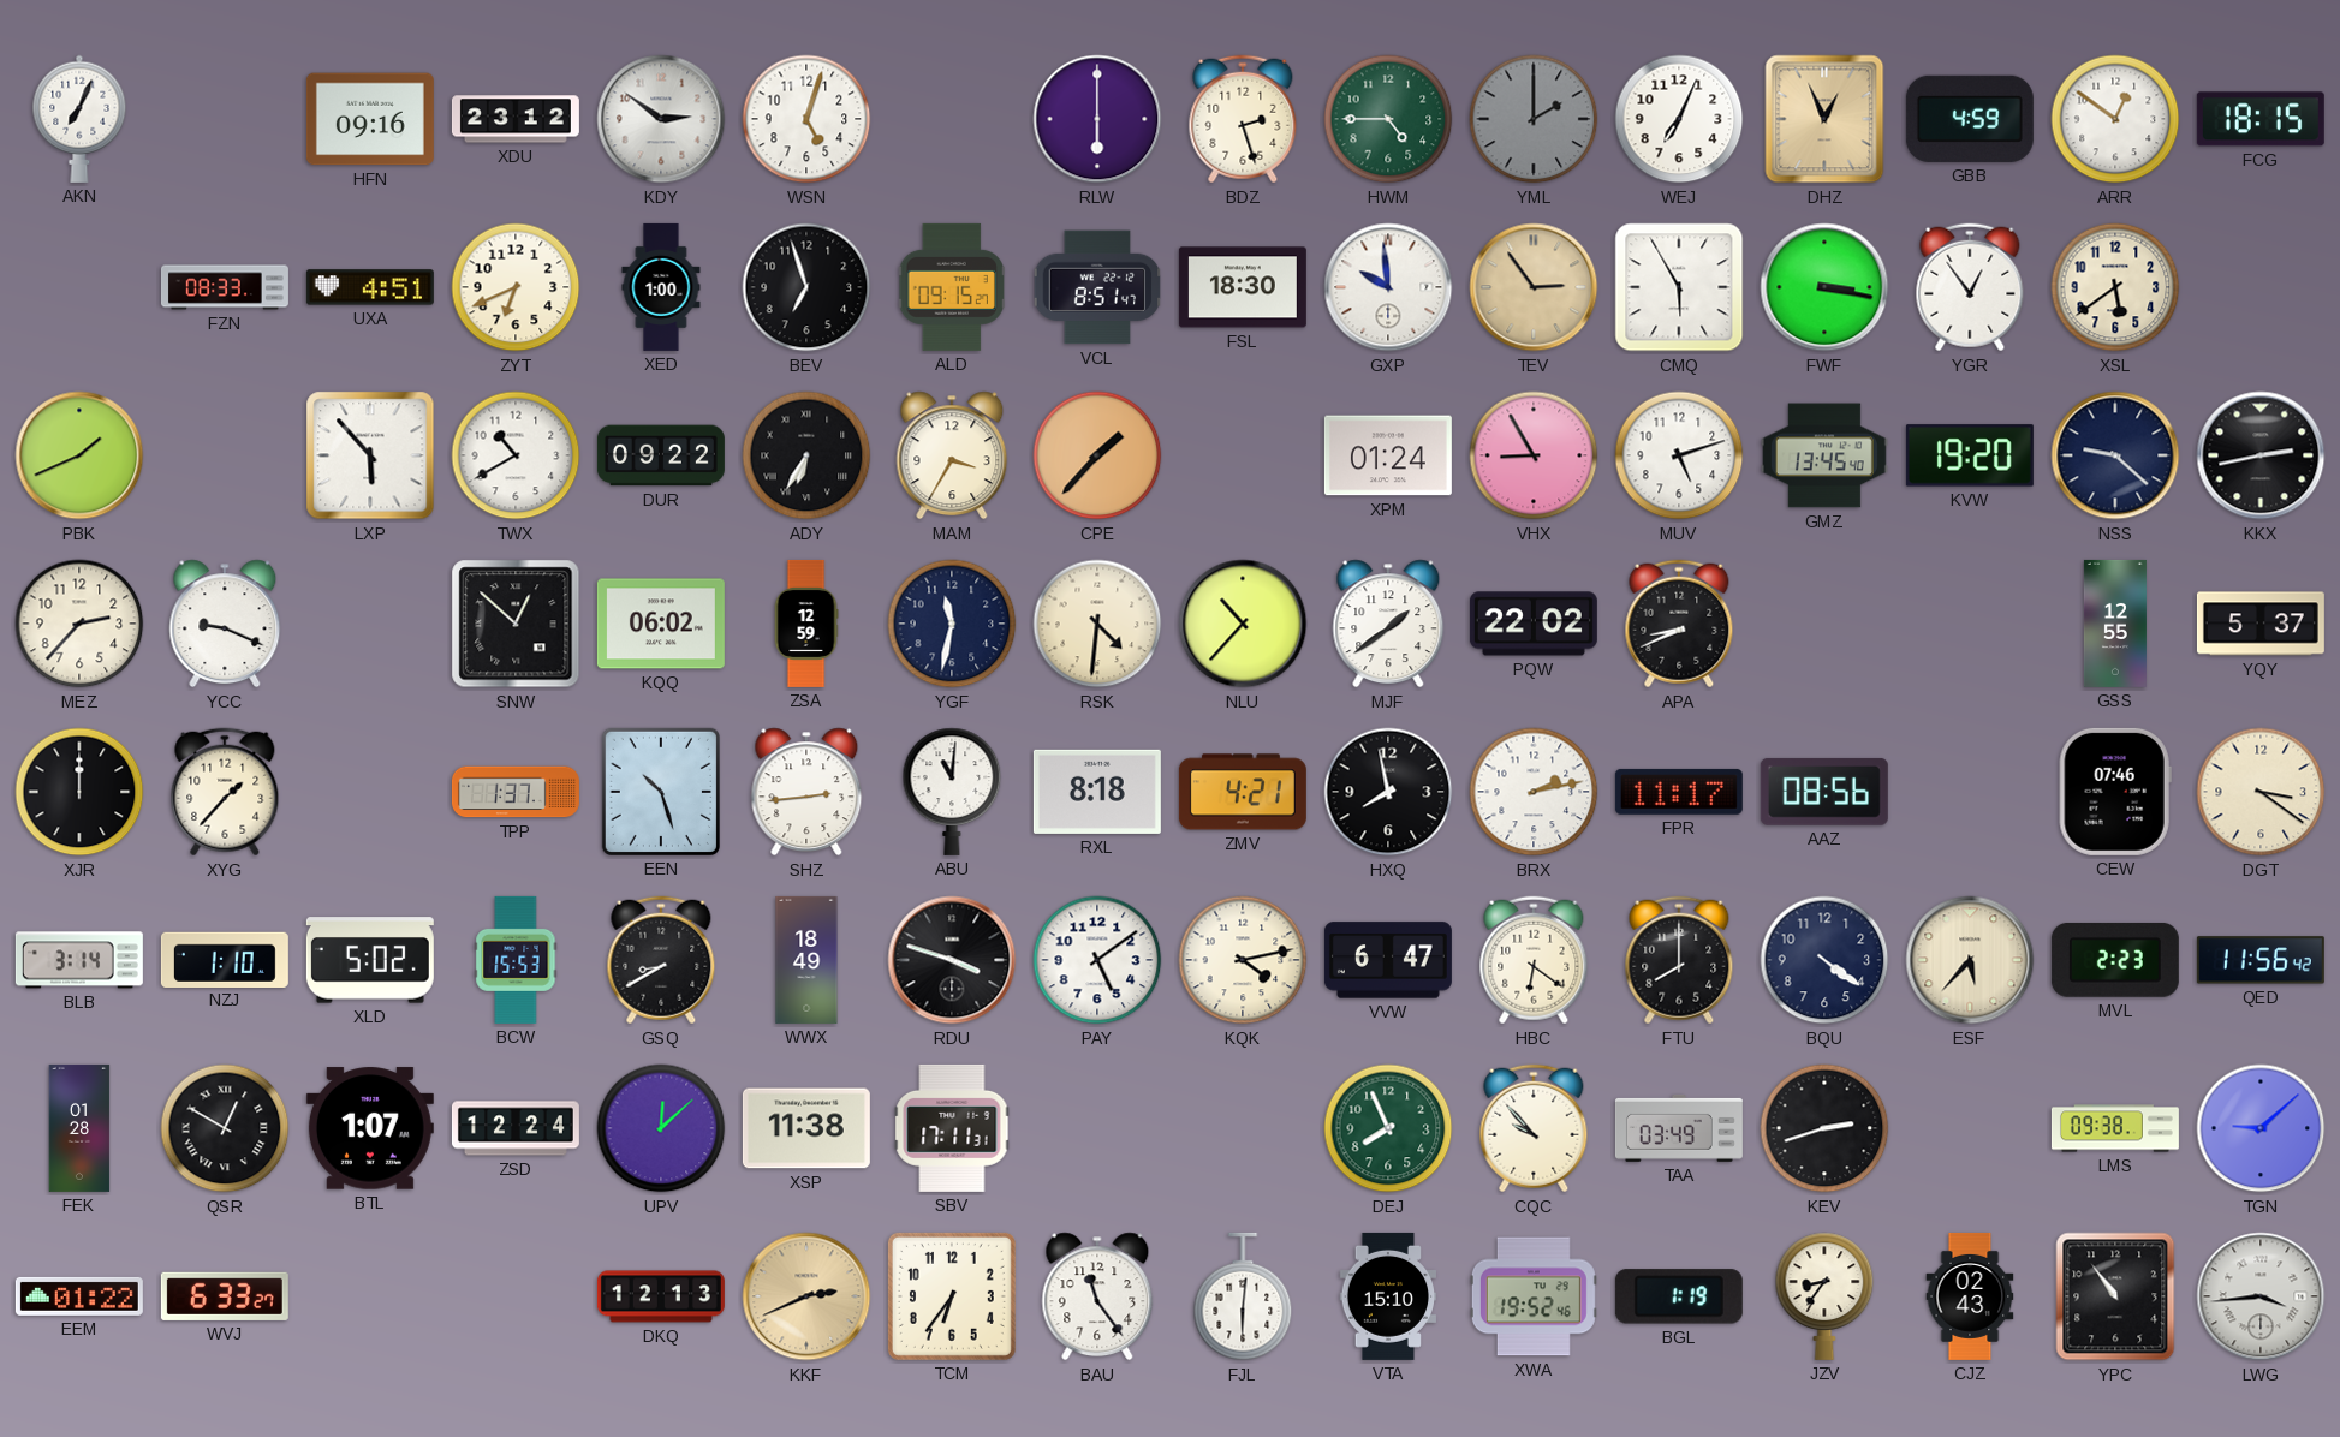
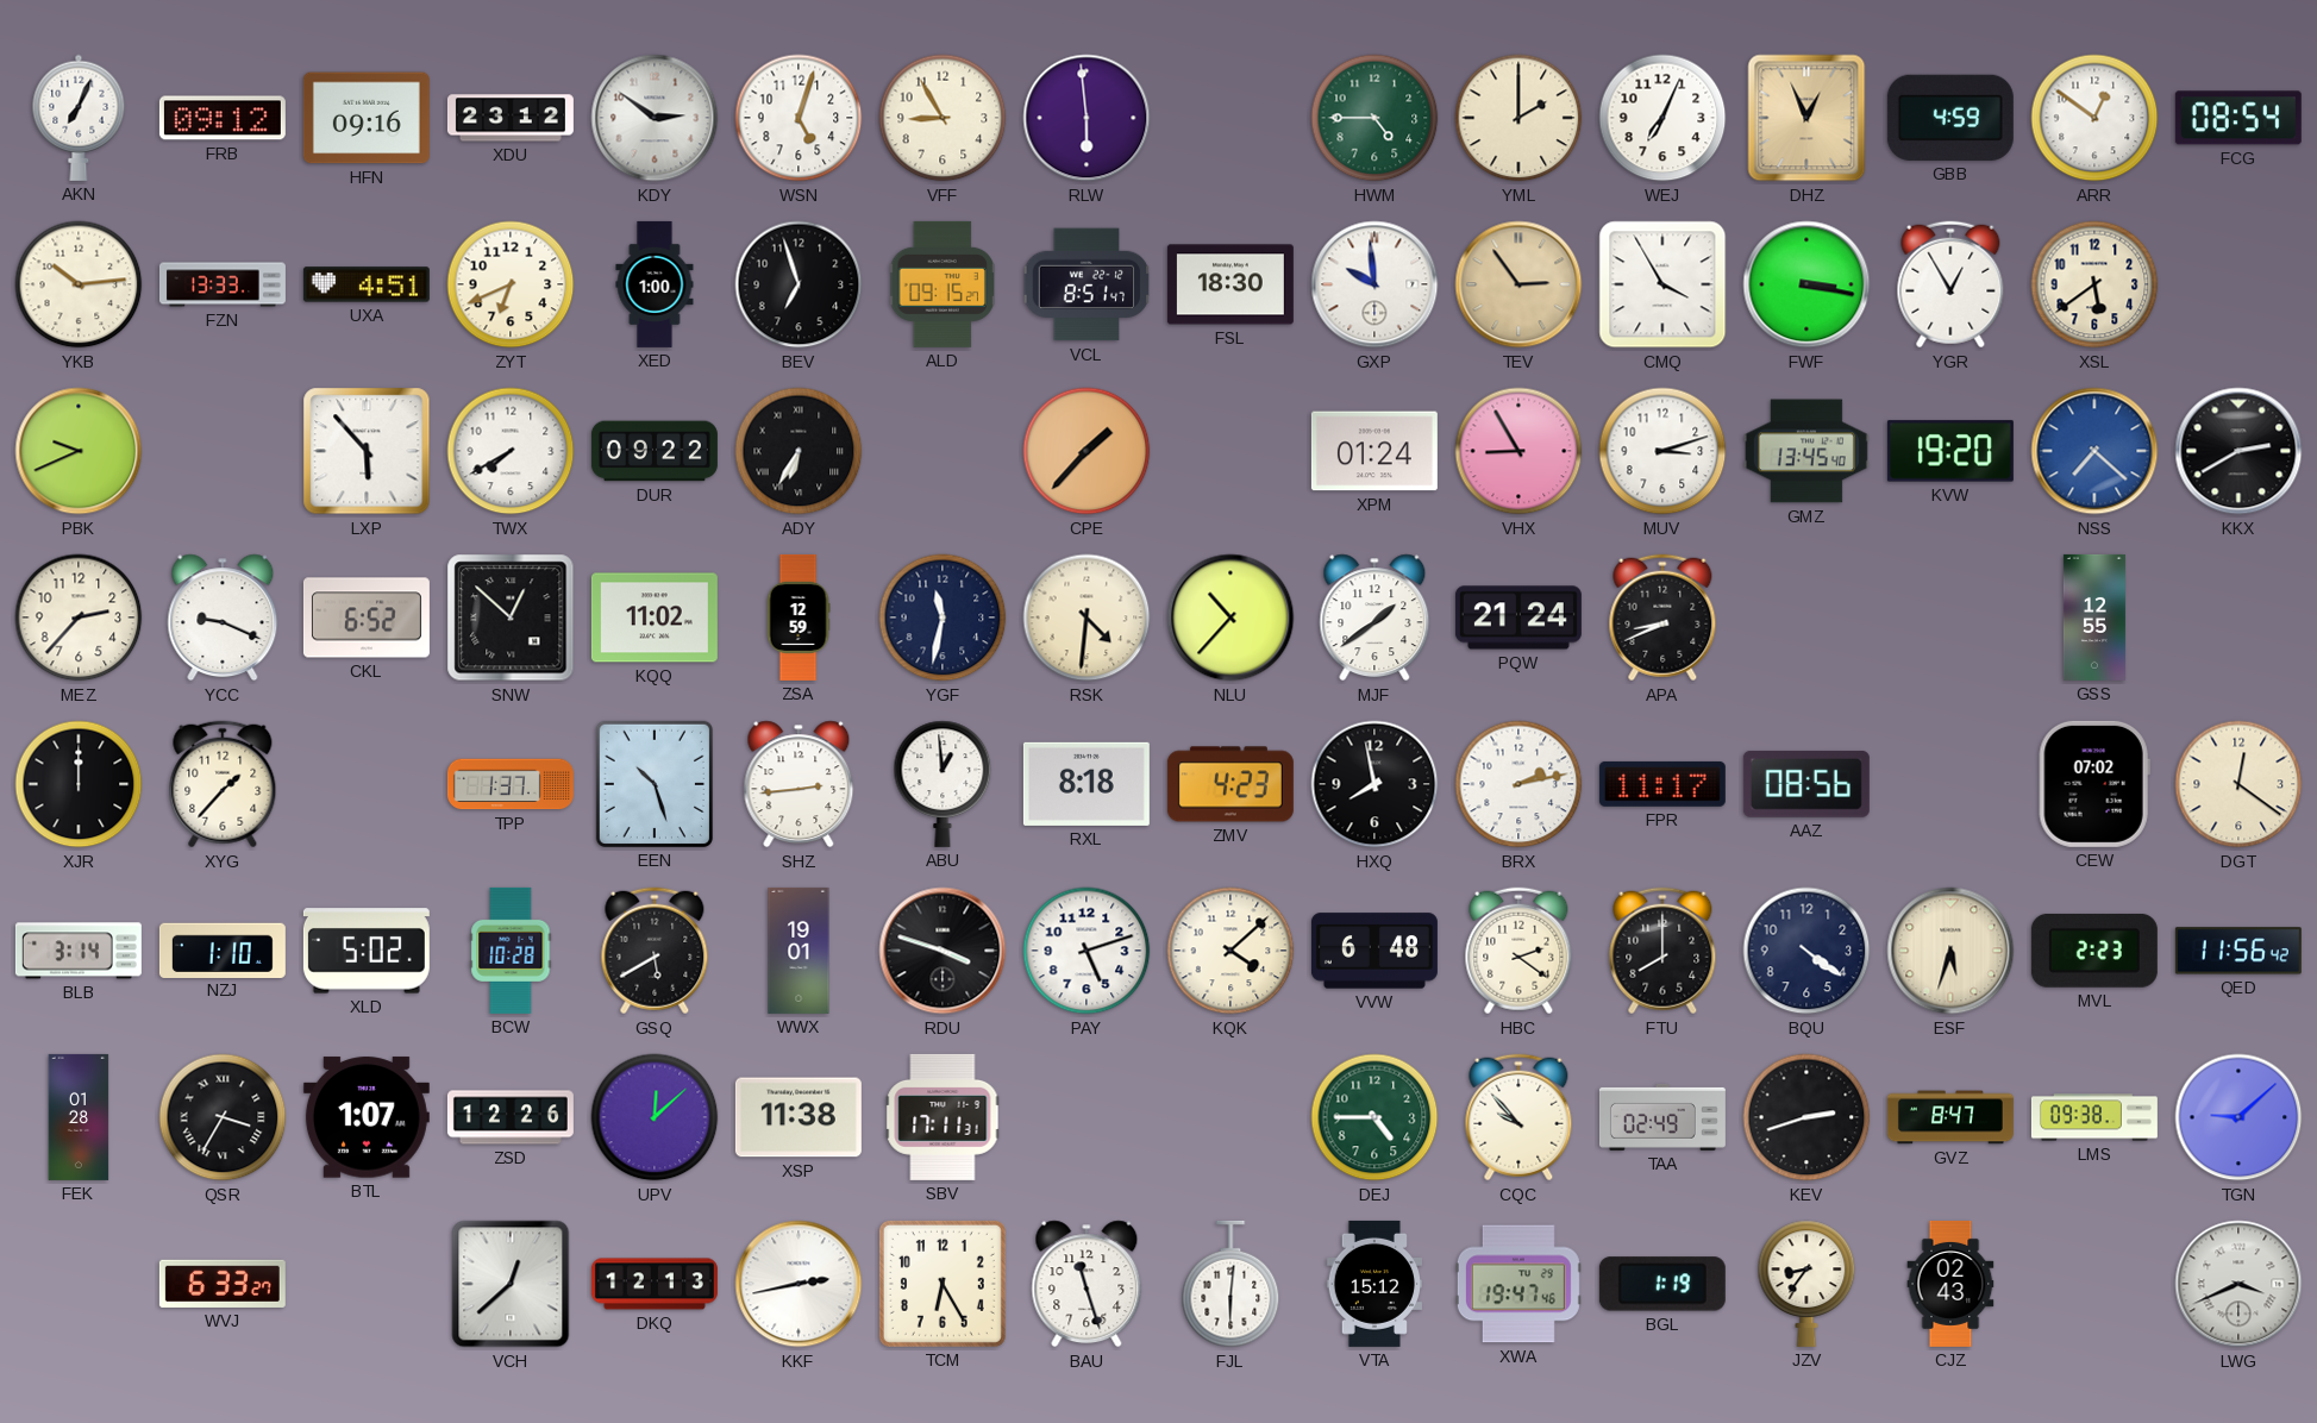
FRB: none -> 09:12 (223, 118)
VFF: none -> 8:55 (943, 118)
RLW: 6:00 -> 5:59 (1087, 118)
BDZ: 2:27 -> none (1243, 119)
YML dial: grey -> cream (1518, 118)
FCG: 18:15 -> 08:54 (2238, 118)
YKB: none -> 10:14 (79, 284)
FZN: 08:33 -> 13:33 (223, 284)
CMQ: 5:55 -> 3:55 (1662, 284)
YGR: 12:54 -> 12:55 (1950, 284)
PBK: 1:41 -> 9:41 (79, 451)
TWX: 10:40 -> 7:40 (511, 451)
MAM: 3:35 -> none (952, 455)
MUV: 5:12 -> 3:12 (1662, 451)
NSS: 9:22 -> 7:22 (2094, 451)
NSS dial: navy -> blue (2094, 451)
KKX: 2:43 -> 2:40 (2238, 451)
CKL: none -> 6:52 (367, 618)
KQQ: 06:02 -> 11:02 (655, 618)
PQW: 22:02 -> 21:24 (1518, 618)
YQY: 5:37 -> none (2261, 624)
ABU: 11:01 -> 12:59 (943, 784)
ZMV: 4:21 -> 4:23 (1230, 784)
CEW: 07:46 -> 07:02 (2094, 784)
DGT: 3:21 -> 12:21 (2238, 784)
BCW: 15:53 -> 10:28 (511, 951)
GSQ: 8:40 -> 5:40 (655, 951)
WWX: 18:49 -> 19:01 (799, 951)
PAY: 5:09 -> 5:12 (1087, 951)
KQK: 4:13 -> 4:08 (1230, 951)
VVW: 6:47 -> 6:48 (1374, 951)
HBC: 6:21 -> 2:21 (1518, 951)
ESF: 5:37 -> 5:33 (1950, 951)
QSR: 12:50 -> 3:35 (223, 1117)
ZSD: 12:24 -> 12:26 (511, 1117)
DEJ: 7:56 -> 4:45 (1374, 1117)
TAA: 03:49 -> 02:49 (1662, 1117)
GVZ: none -> 8:47 (1950, 1117)
EEM: 01:22 -> none (79, 1296)
VCH: none -> 12:38 (511, 1284)
KKF: 2:41 -> 2:43 (799, 1284)
KKF dial: champagne -> white (799, 1284)
TCM: 6:36 -> 6:25 (943, 1284)
BAU: 11:24 -> 11:27 (1087, 1284)
VTA: 15:10 -> 15:12 (1374, 1284)
XWA: 19:52 -> 19:47 (1518, 1284)
YPC: 10:54 -> none (2115, 1296)
LWG: 3:44 -> 3:41 (2238, 1284)
